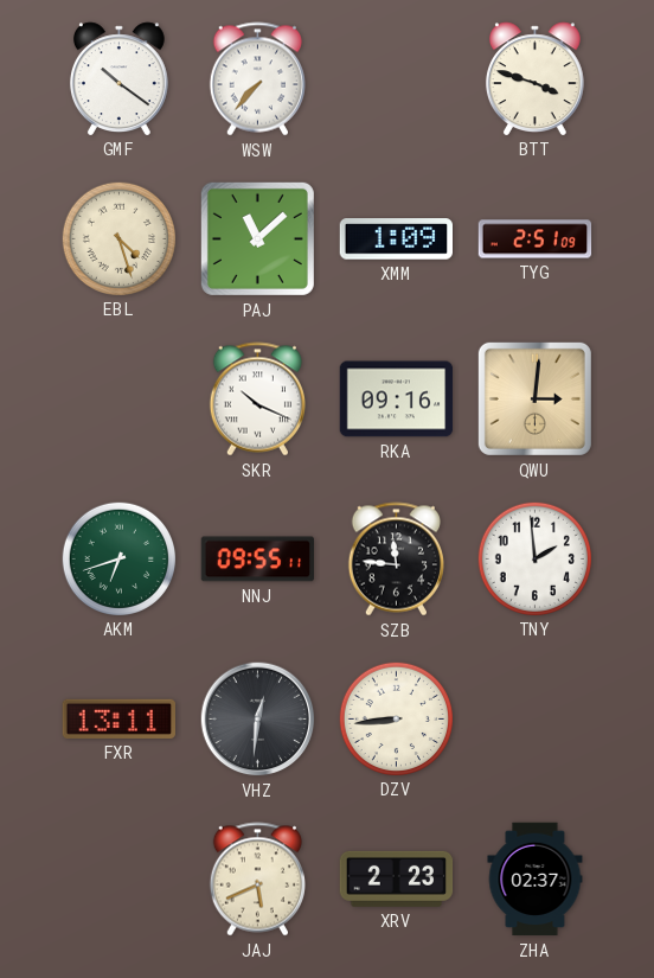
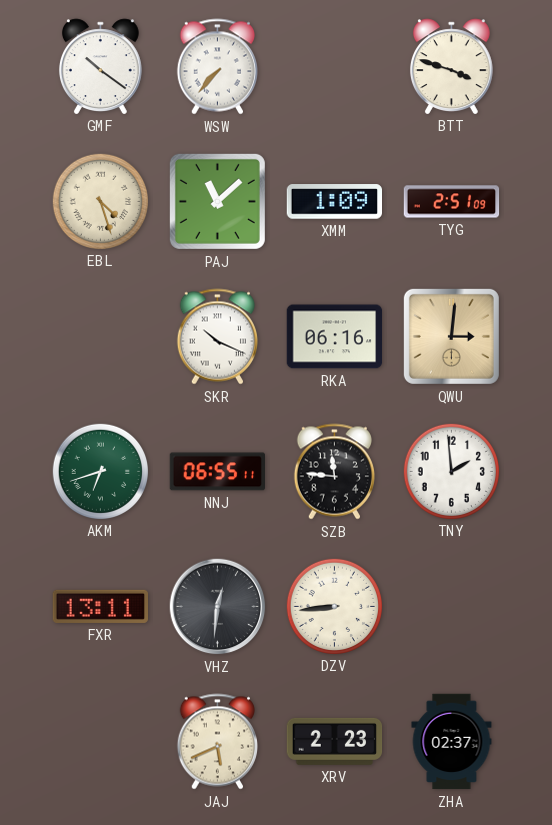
RKA: 09:16 -> 06:16 (335, 337)
NNJ: 09:55 -> 06:55 (217, 472)
